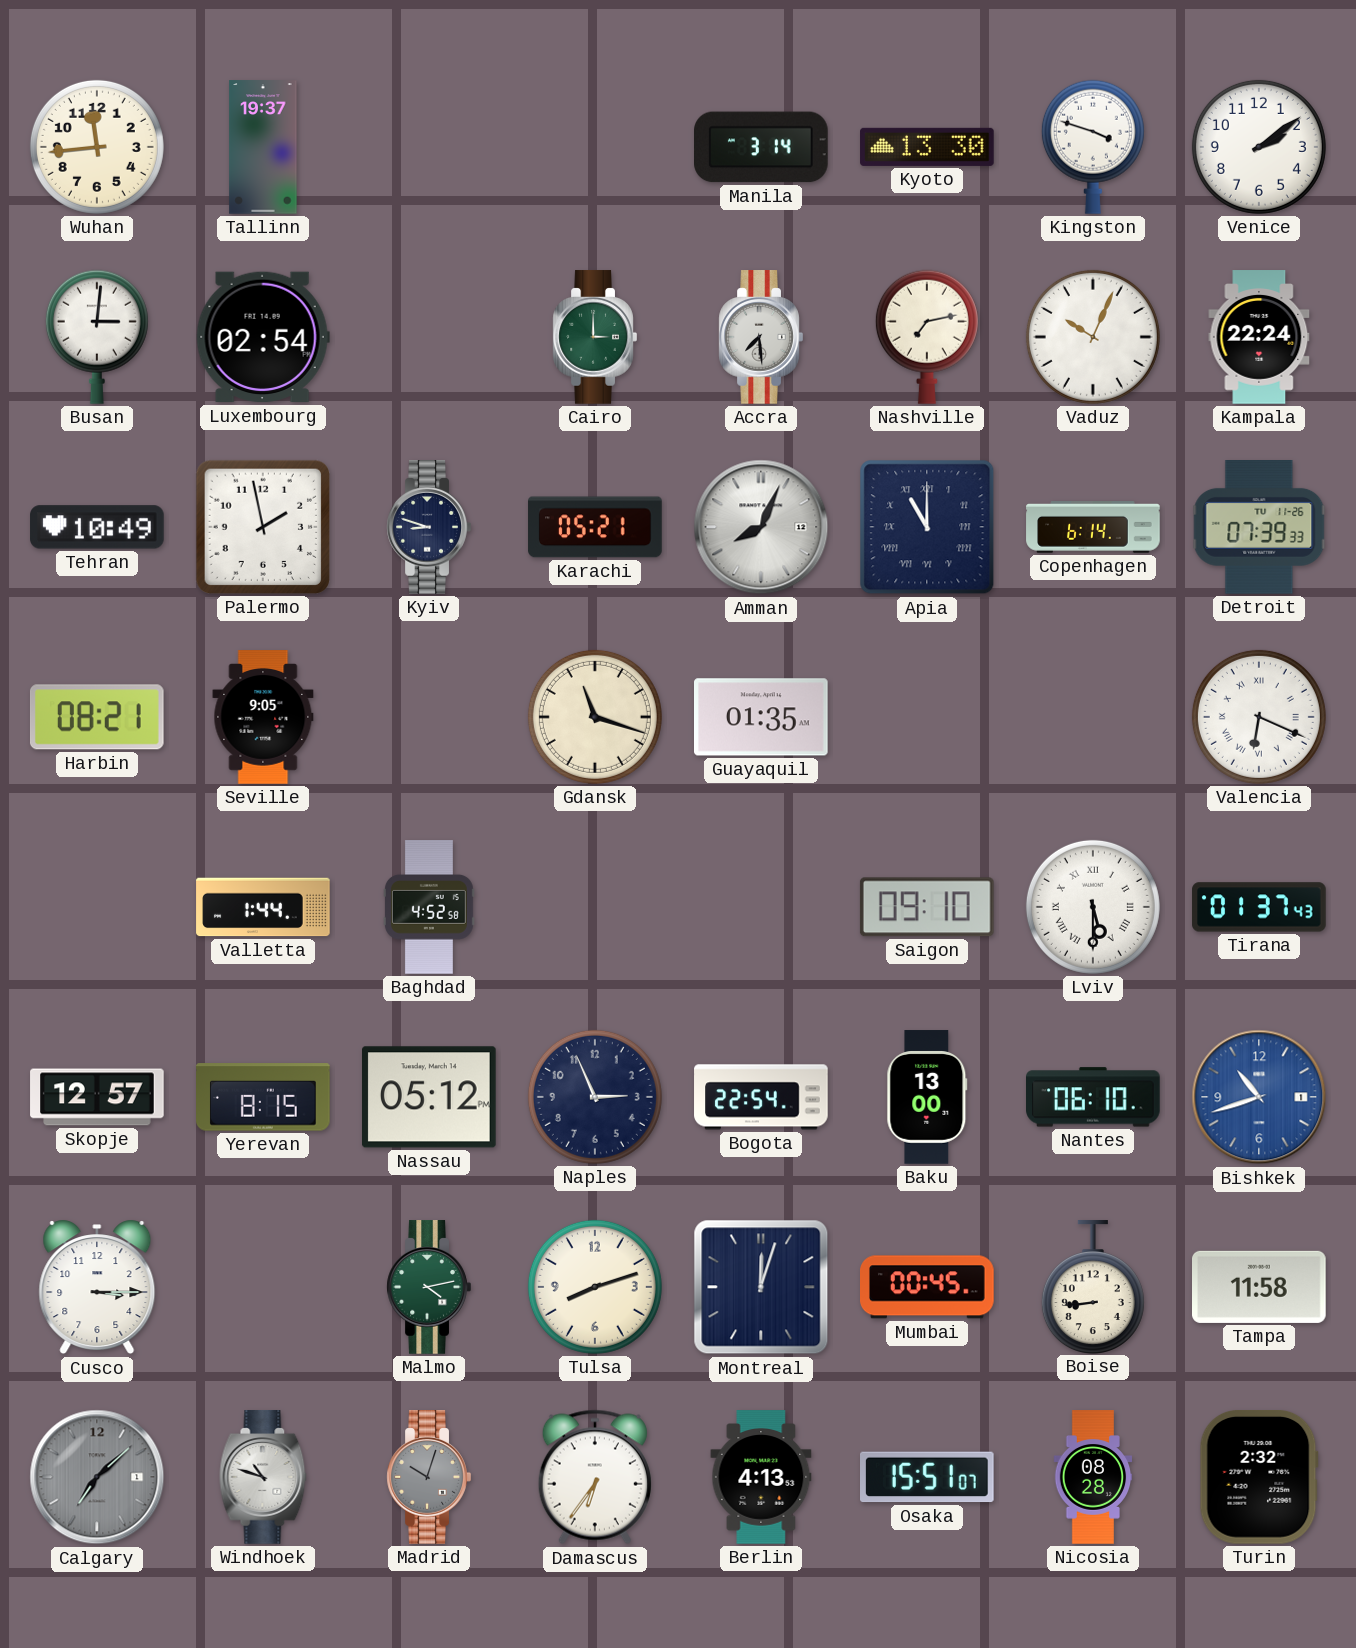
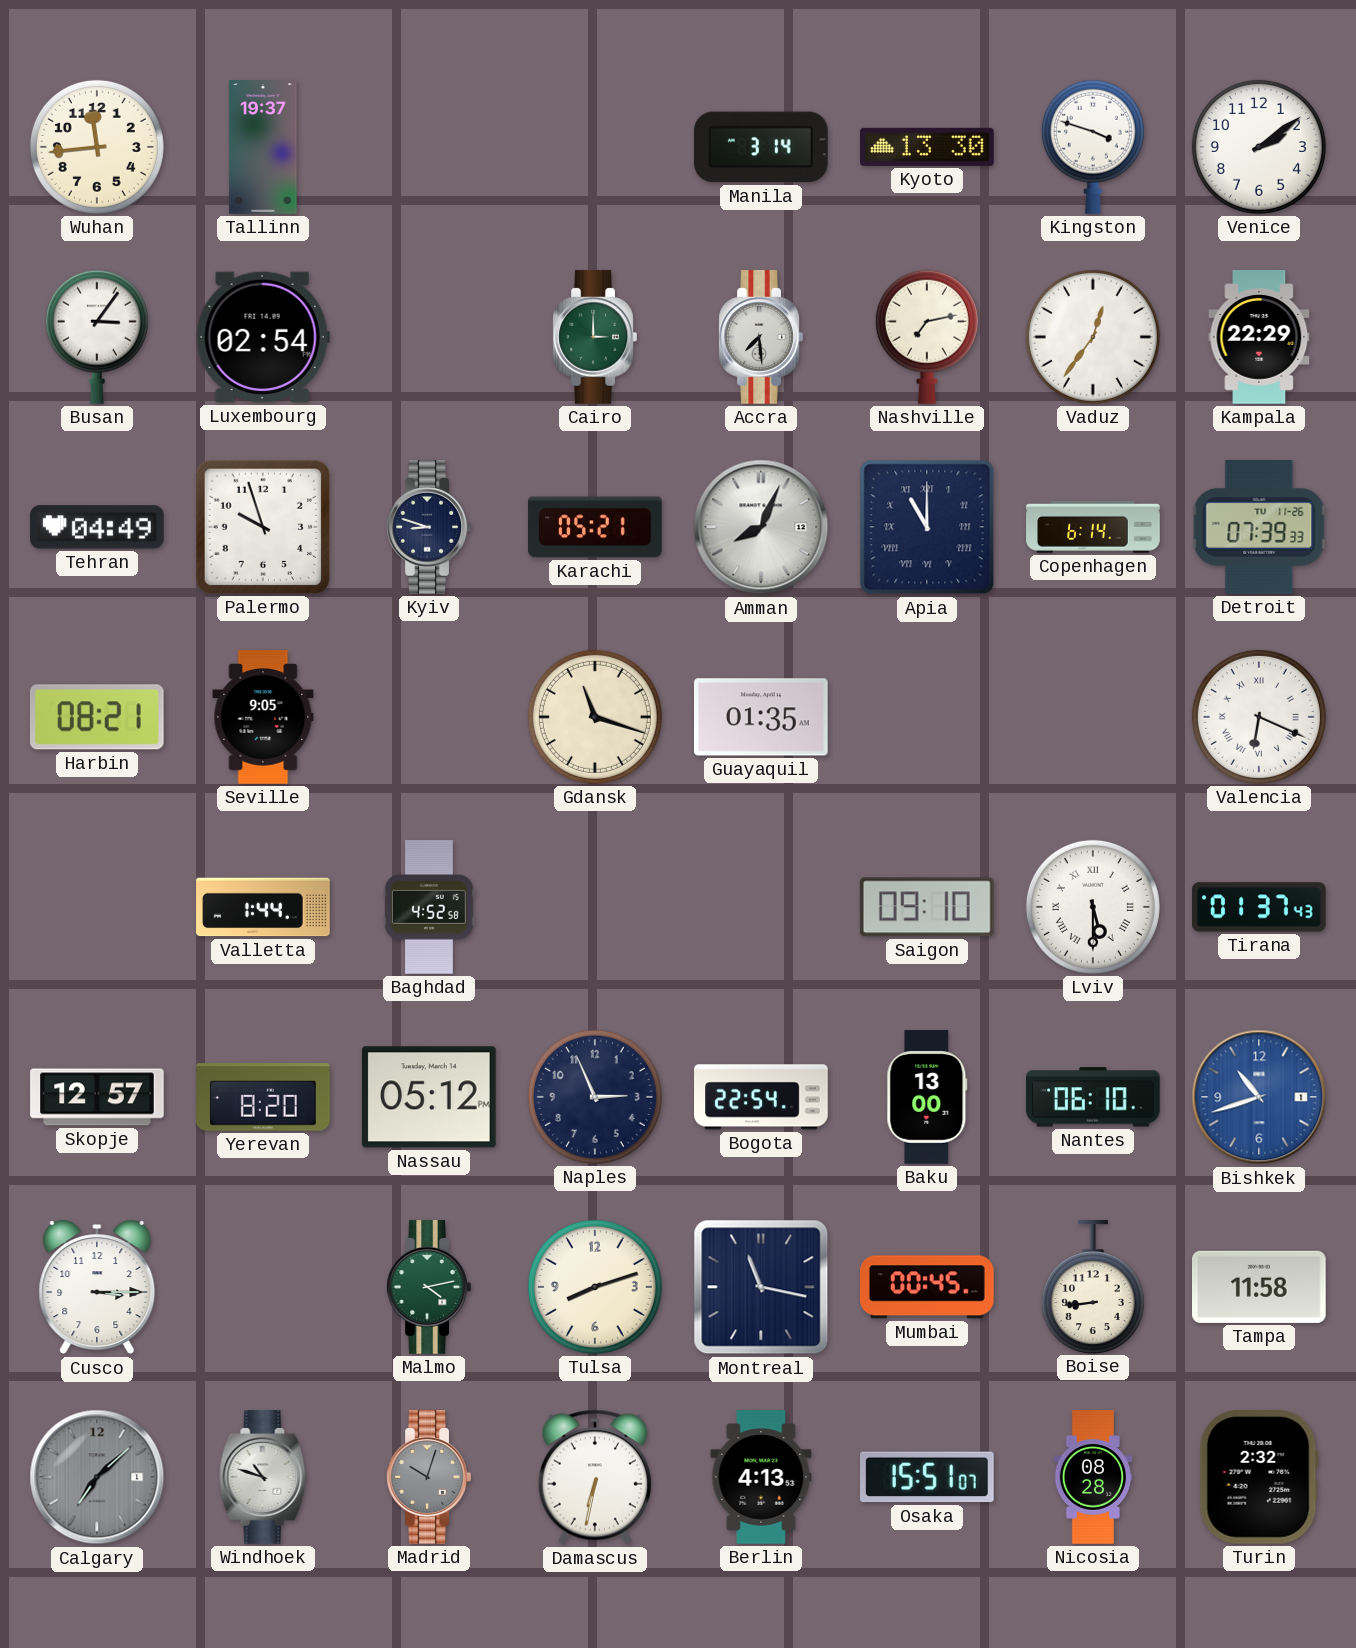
Busan: 3:01 -> 3:06 (97, 337)
Vaduz: 10:04 -> 12:36 (1093, 337)
Kampala: 22:24 -> 22:29 (1259, 337)
Tehran: 10:49 -> 04:49 (97, 527)
Palermo: 1:58 -> 9:57 (263, 527)
Yerevan: 8:15 -> 8:20 (263, 1097)
Montreal: 12:03 -> 11:17 (761, 1287)
Damascus: 6:36 -> 6:32 (595, 1477)
